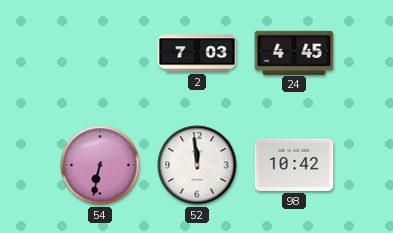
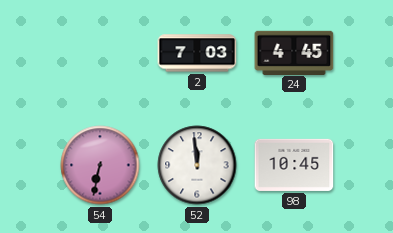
98: 10:42 -> 10:45 (294, 165)
